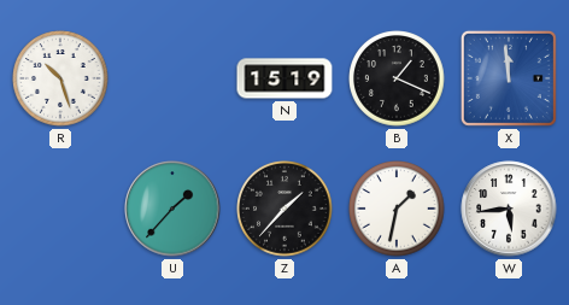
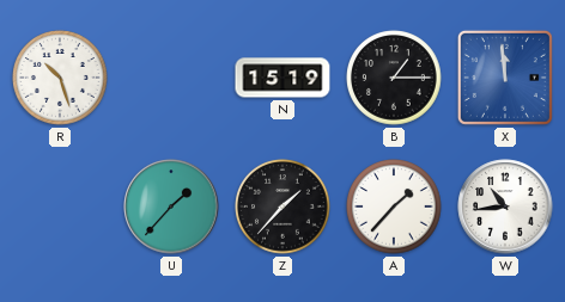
B: 1:19 -> 1:15 (394, 78)
A: 1:32 -> 1:37 (394, 207)
W: 5:44 -> 10:44 (505, 207)
